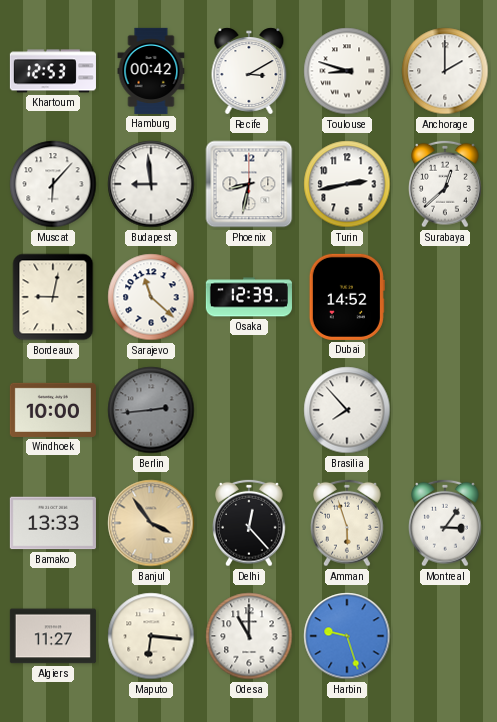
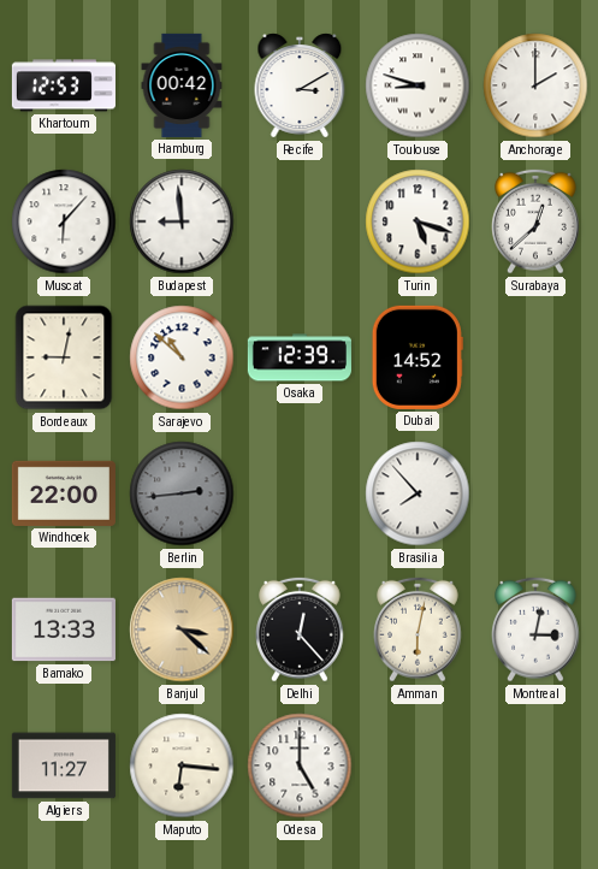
Phoenix: 8:32 -> none (249, 184)
Turin: 2:43 -> 5:18 (418, 221)
Sarajevo: 11:22 -> 10:52 (182, 357)
Windhoek: 10:00 -> 22:00 (64, 493)
Banjul: 3:54 -> 3:22 (182, 629)
Amman: 5:57 -> 6:02 (419, 629)
Montreal: 3:06 -> 3:02 (537, 629)
Odesa: 11:00 -> 5:00 (300, 765)
Harbin: 9:27 -> none (347, 636)
